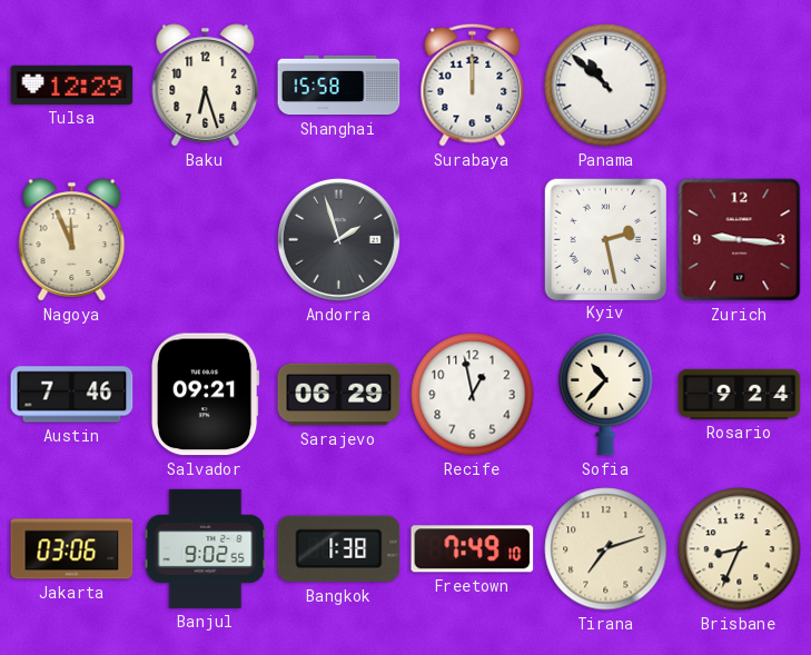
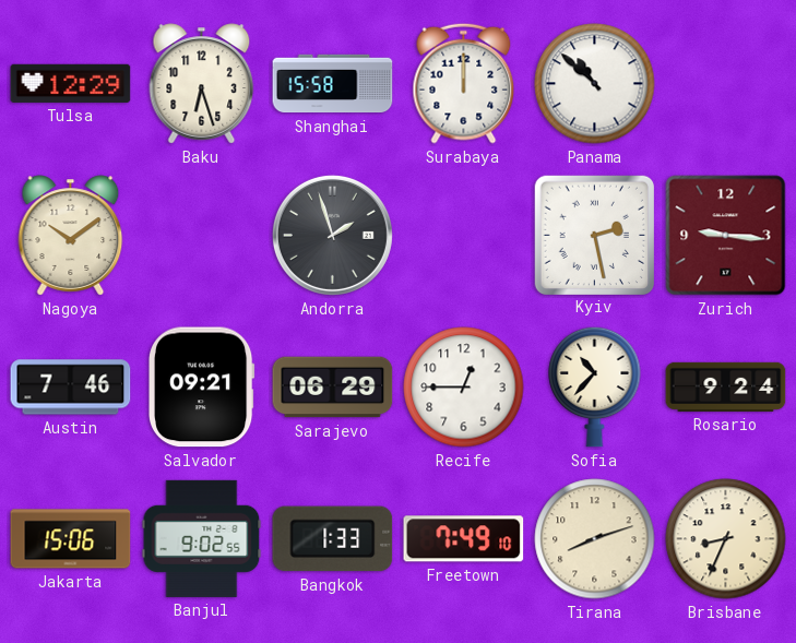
Nagoya: 11:56 -> 10:09 (71, 236)
Recife: 12:58 -> 12:45 (464, 388)
Jakarta: 03:06 -> 15:06 (71, 539)
Bangkok: 1:38 -> 1:33 (333, 539)
Tirana: 7:12 -> 8:12 (595, 539)
